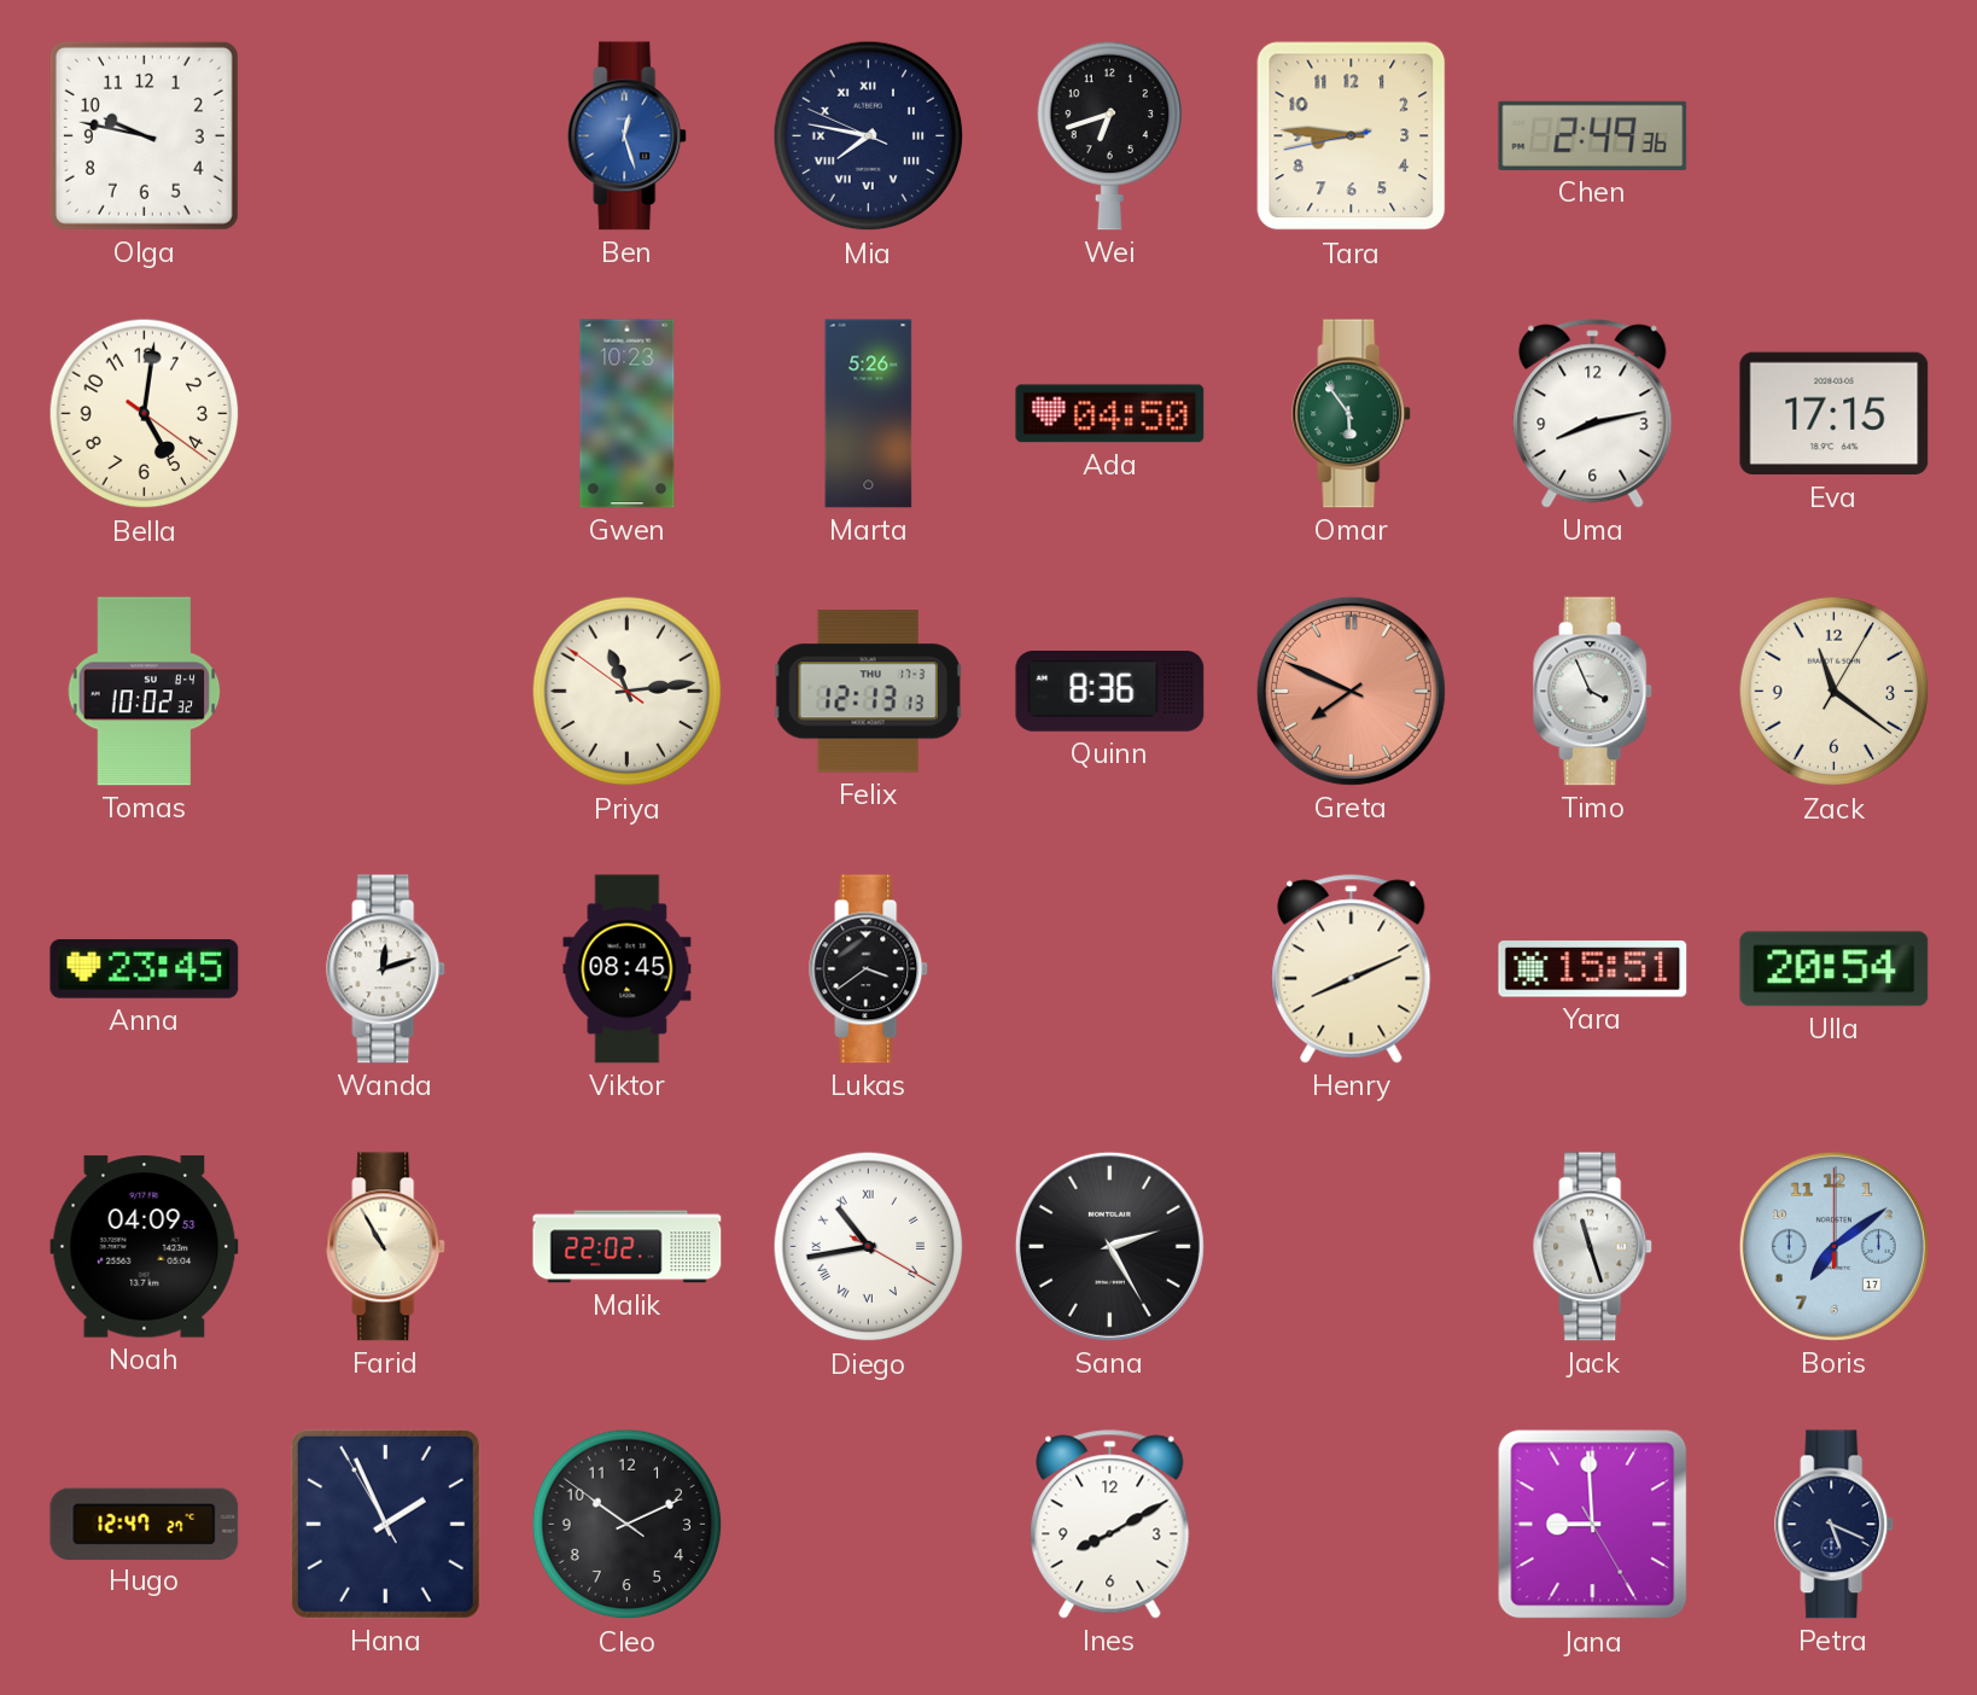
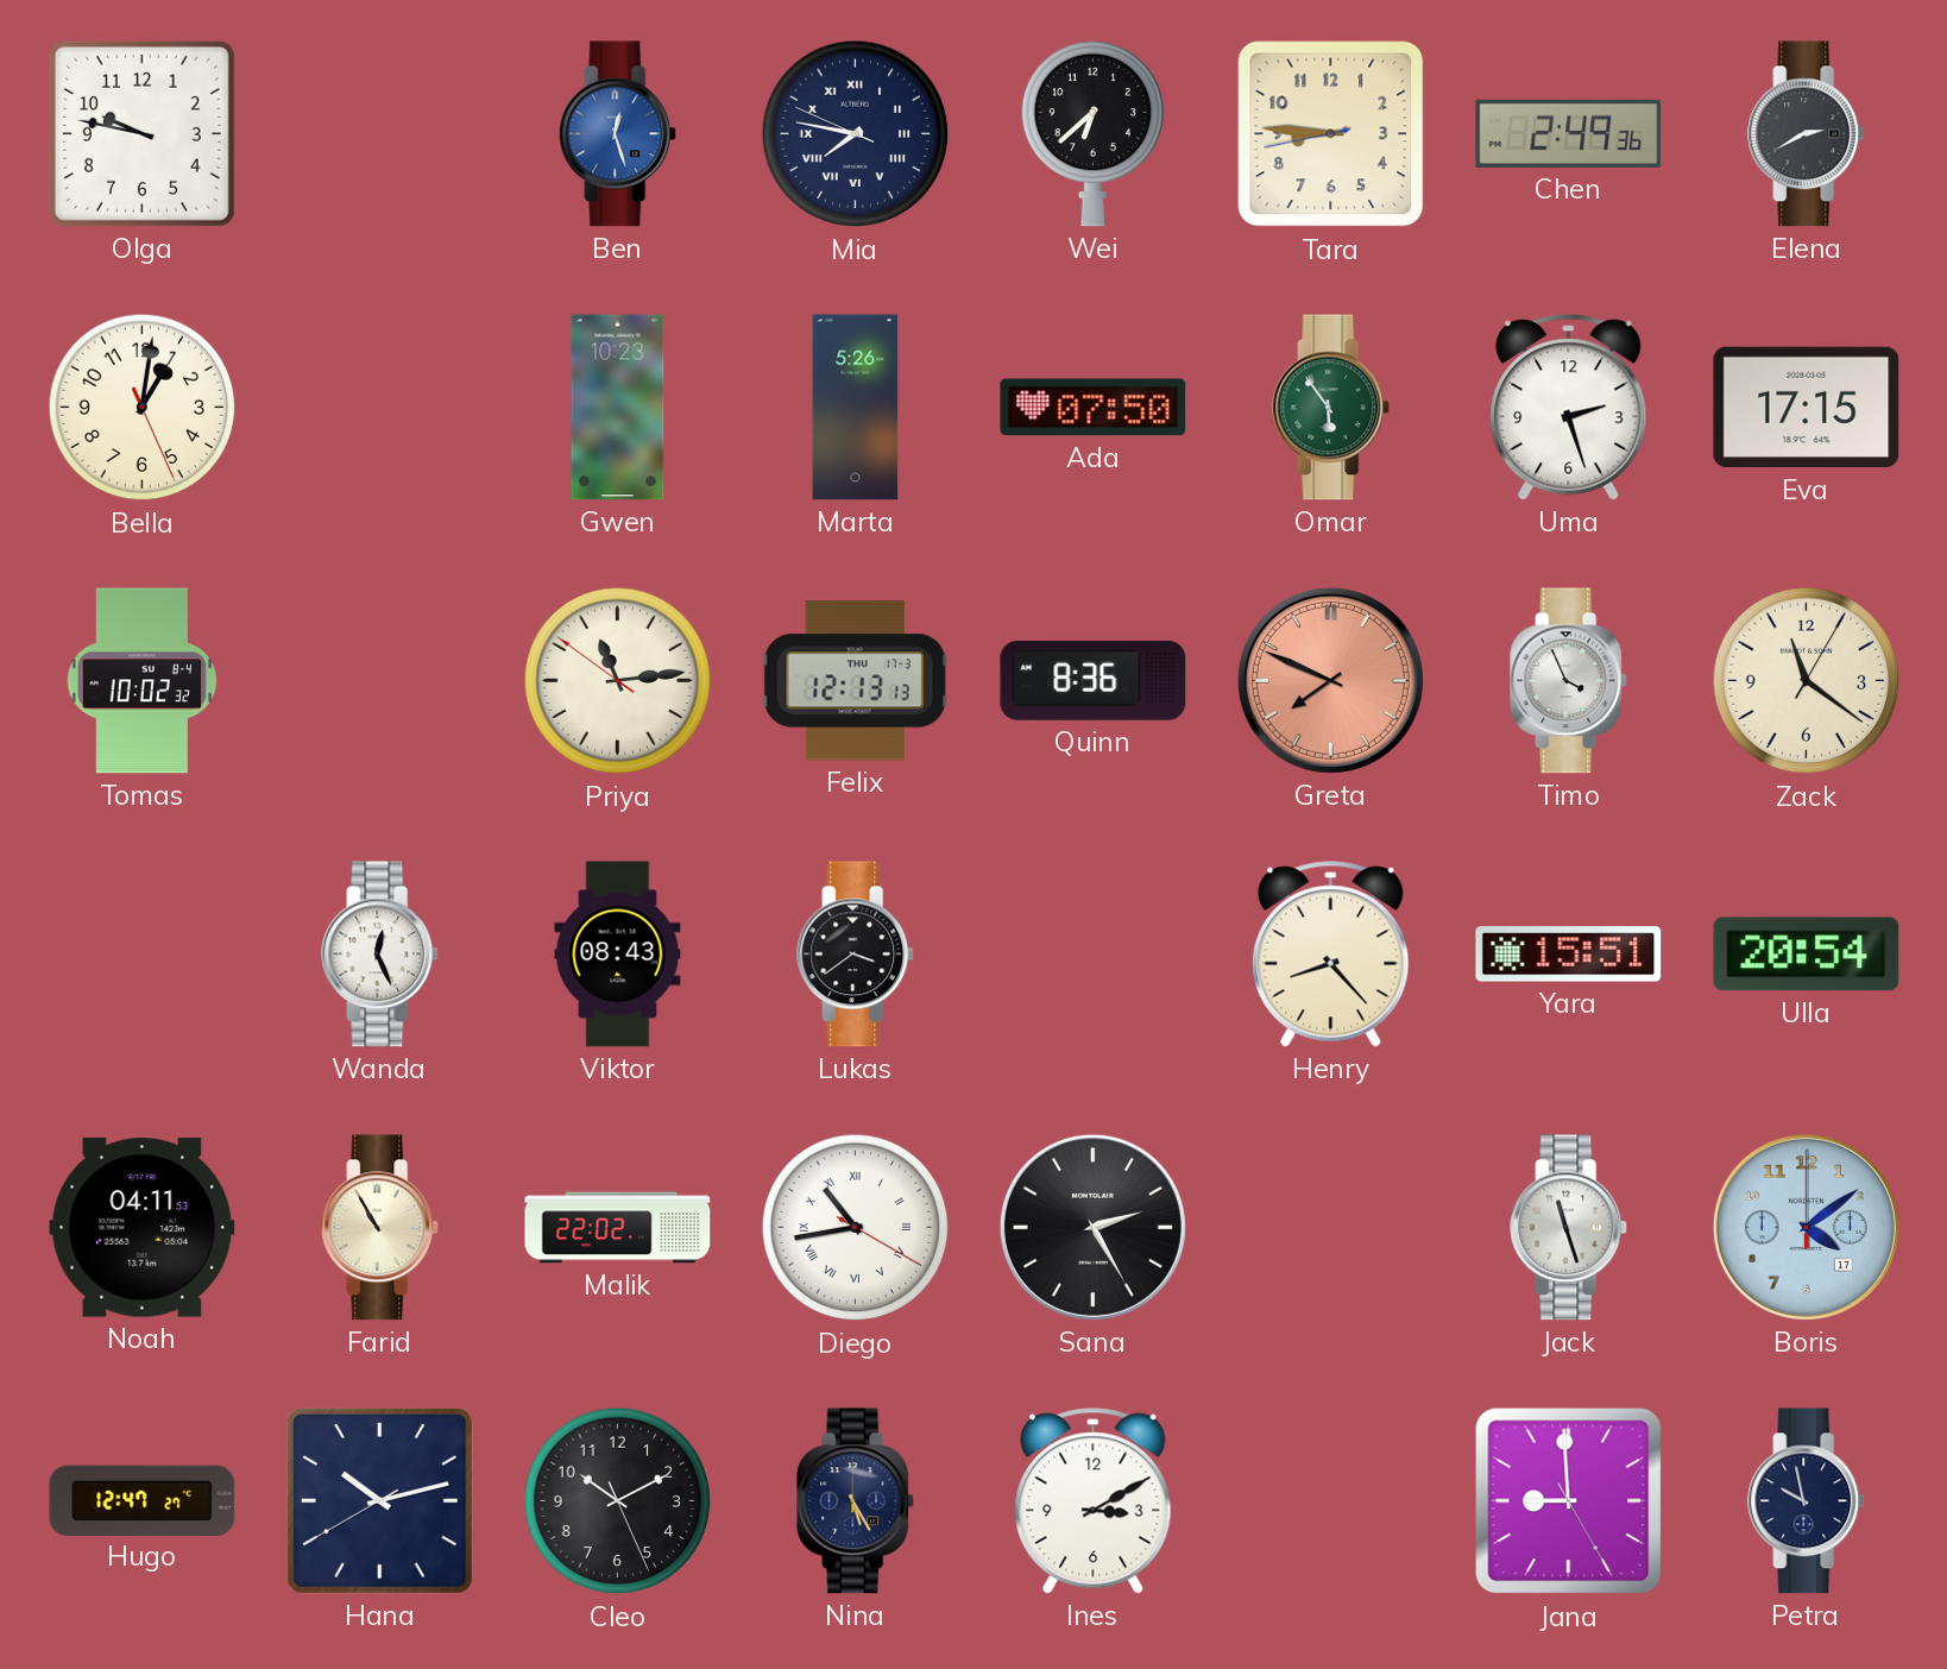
Wei: 6:42 -> 6:38 (1092, 133)
Elena: none -> 2:40 (1807, 134)
Bella: 5:01 -> 1:01 (143, 408)
Ada: 04:50 -> 07:50 (1094, 408)
Uma: 8:13 -> 2:27 (1569, 408)
Anna: 23:45 -> none (145, 968)
Wanda: 12:12 -> 12:26 (380, 955)
Viktor: 08:45 -> 08:43 (618, 955)
Henry: 8:11 -> 8:23 (1331, 955)
Noah: 04:09 -> 04:11 (143, 1228)
Boris: 7:09 -> 4:09 (1806, 1227)
Hana: 1:55 -> 10:12 (379, 1500)
Cleo: 10:10:51 -> 10:10:26 (618, 1501)
Nina: none -> 5:25 (856, 1501)
Ines: 8:10 -> 3:10 (1094, 1501)
Petra: 5:19 -> 9:58 (1807, 1501)
